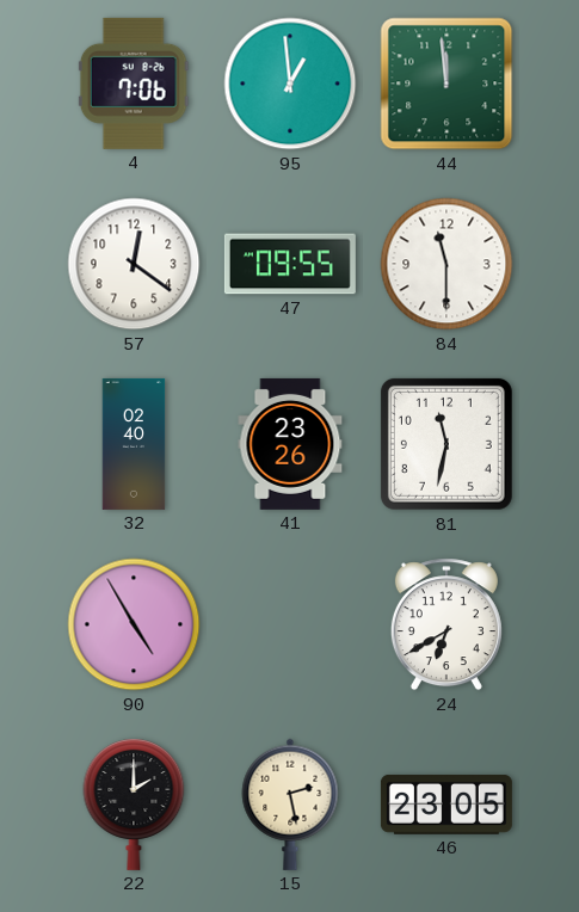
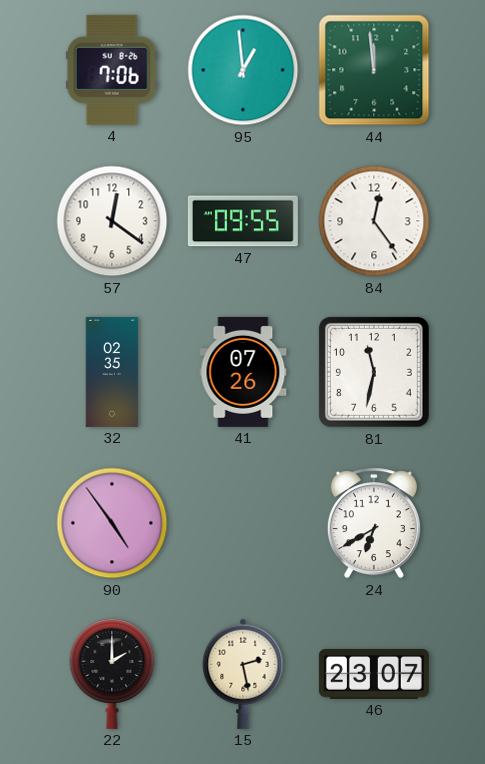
84: 11:30 -> 12:24 (374, 221)
32: 02:40 -> 02:35 (112, 372)
41: 23:26 -> 07:26 (243, 372)
90: 4:55 -> 4:54 (112, 523)
46: 23:05 -> 23:07 (374, 674)
